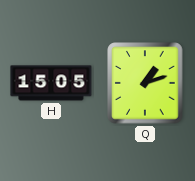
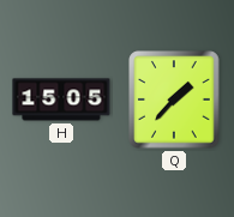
Q: 1:12 -> 1:37 (174, 100)
